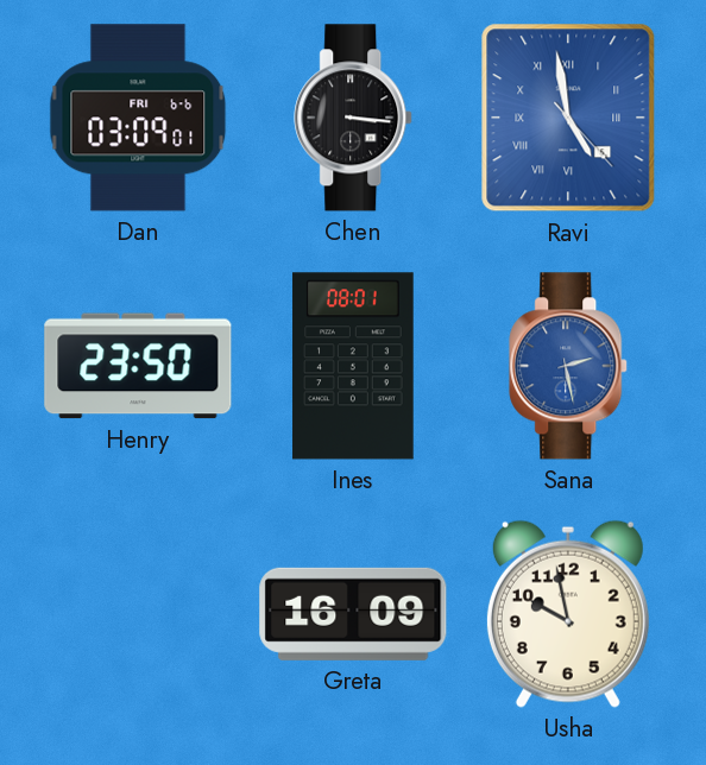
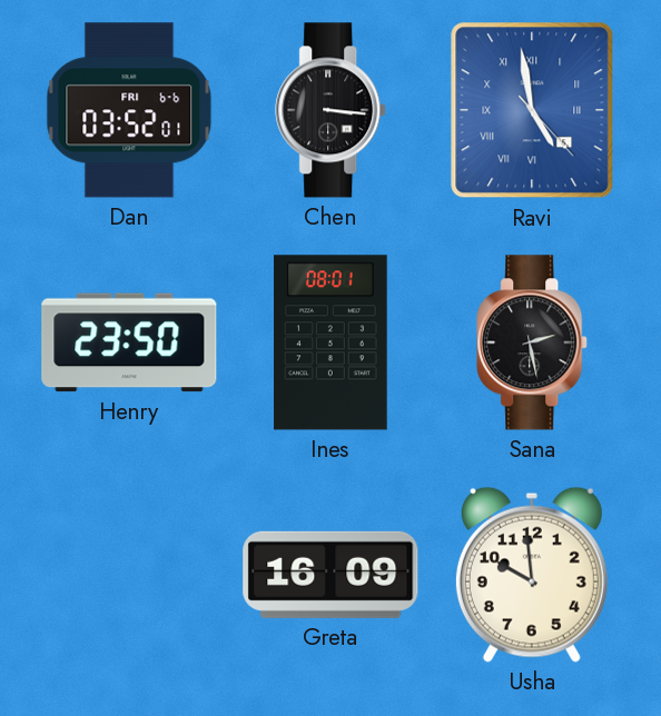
Dan: 03:09 -> 03:52 (129, 110)
Sana dial: blue -> black (533, 342)
Usha: 9:58 -> 9:59 (532, 575)
